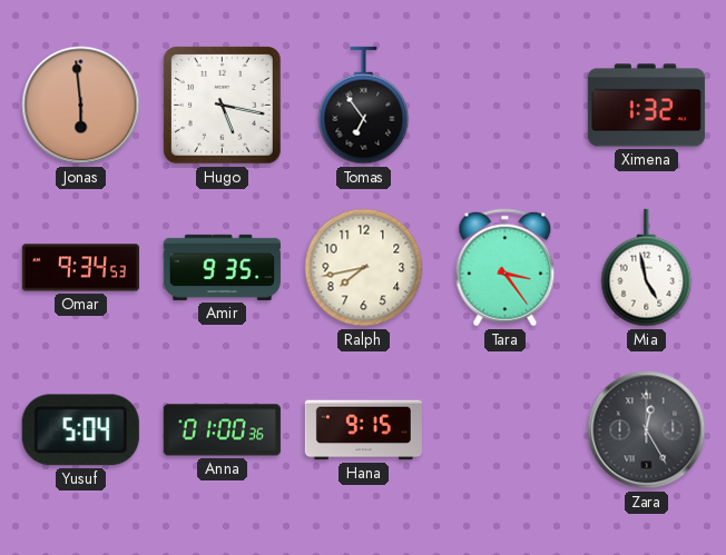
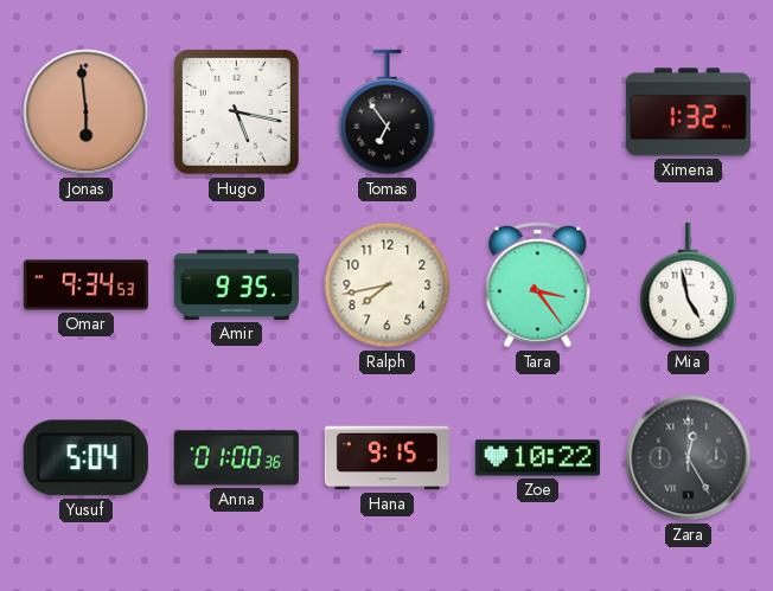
Zoe: none -> 10:22 (537, 458)
